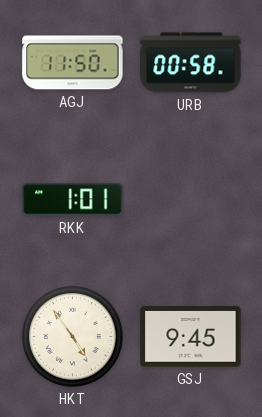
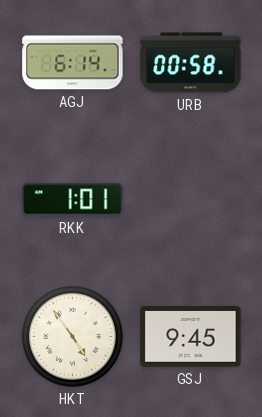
AGJ: 11:50 -> 6:14 (73, 63)
